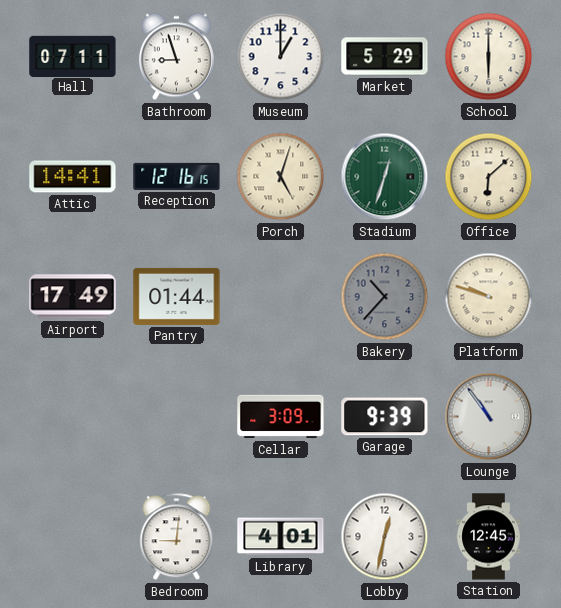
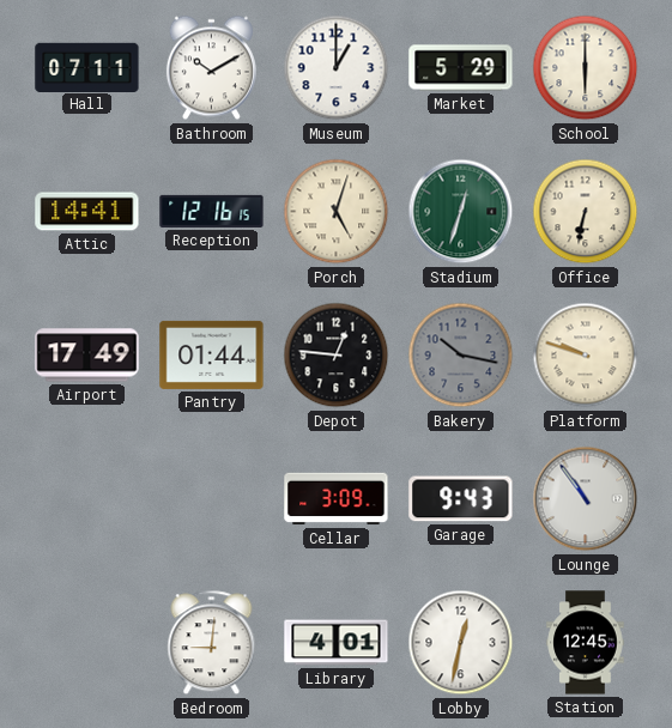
Bathroom: 8:57 -> 10:10 (211, 68)
Office: 6:08 -> 6:32 (586, 212)
Depot: none -> 12:46 (337, 356)
Bakery: 10:37 -> 10:17 (461, 356)
Garage: 9:39 -> 9:43 (461, 499)
